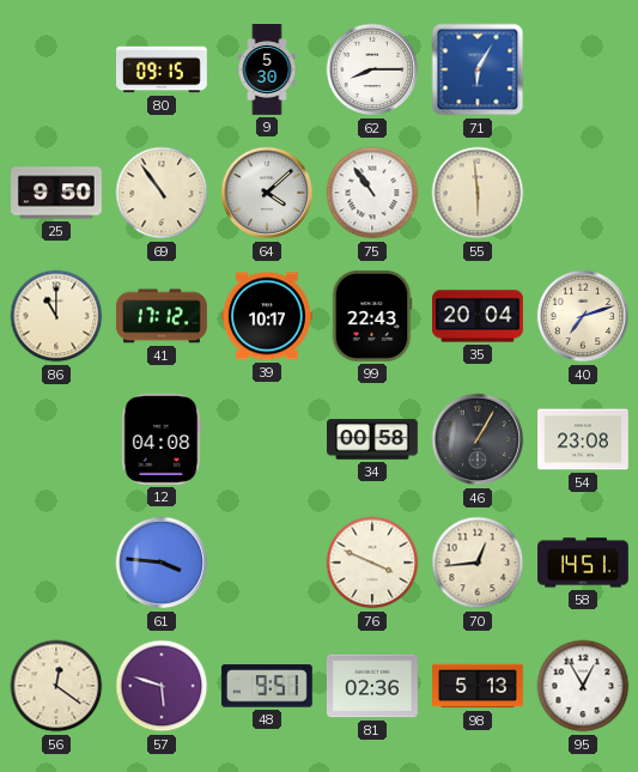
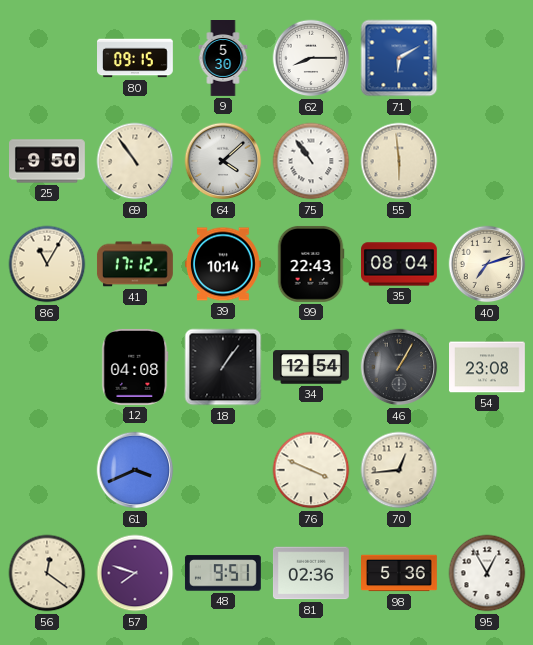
71: 6:05 -> 6:10 (399, 58)
86: 11:00 -> 11:05 (47, 264)
39: 10:17 -> 10:14 (223, 264)
35: 20:04 -> 08:04 (400, 264)
18: none -> 1:06 (223, 367)
34: 00:58 -> 12:54 (312, 367)
61: 3:46 -> 3:41 (135, 470)
58: 14:51 -> none (584, 563)
57: 5:48 -> 7:48 (135, 573)
98: 5:13 -> 5:36 (400, 573)
